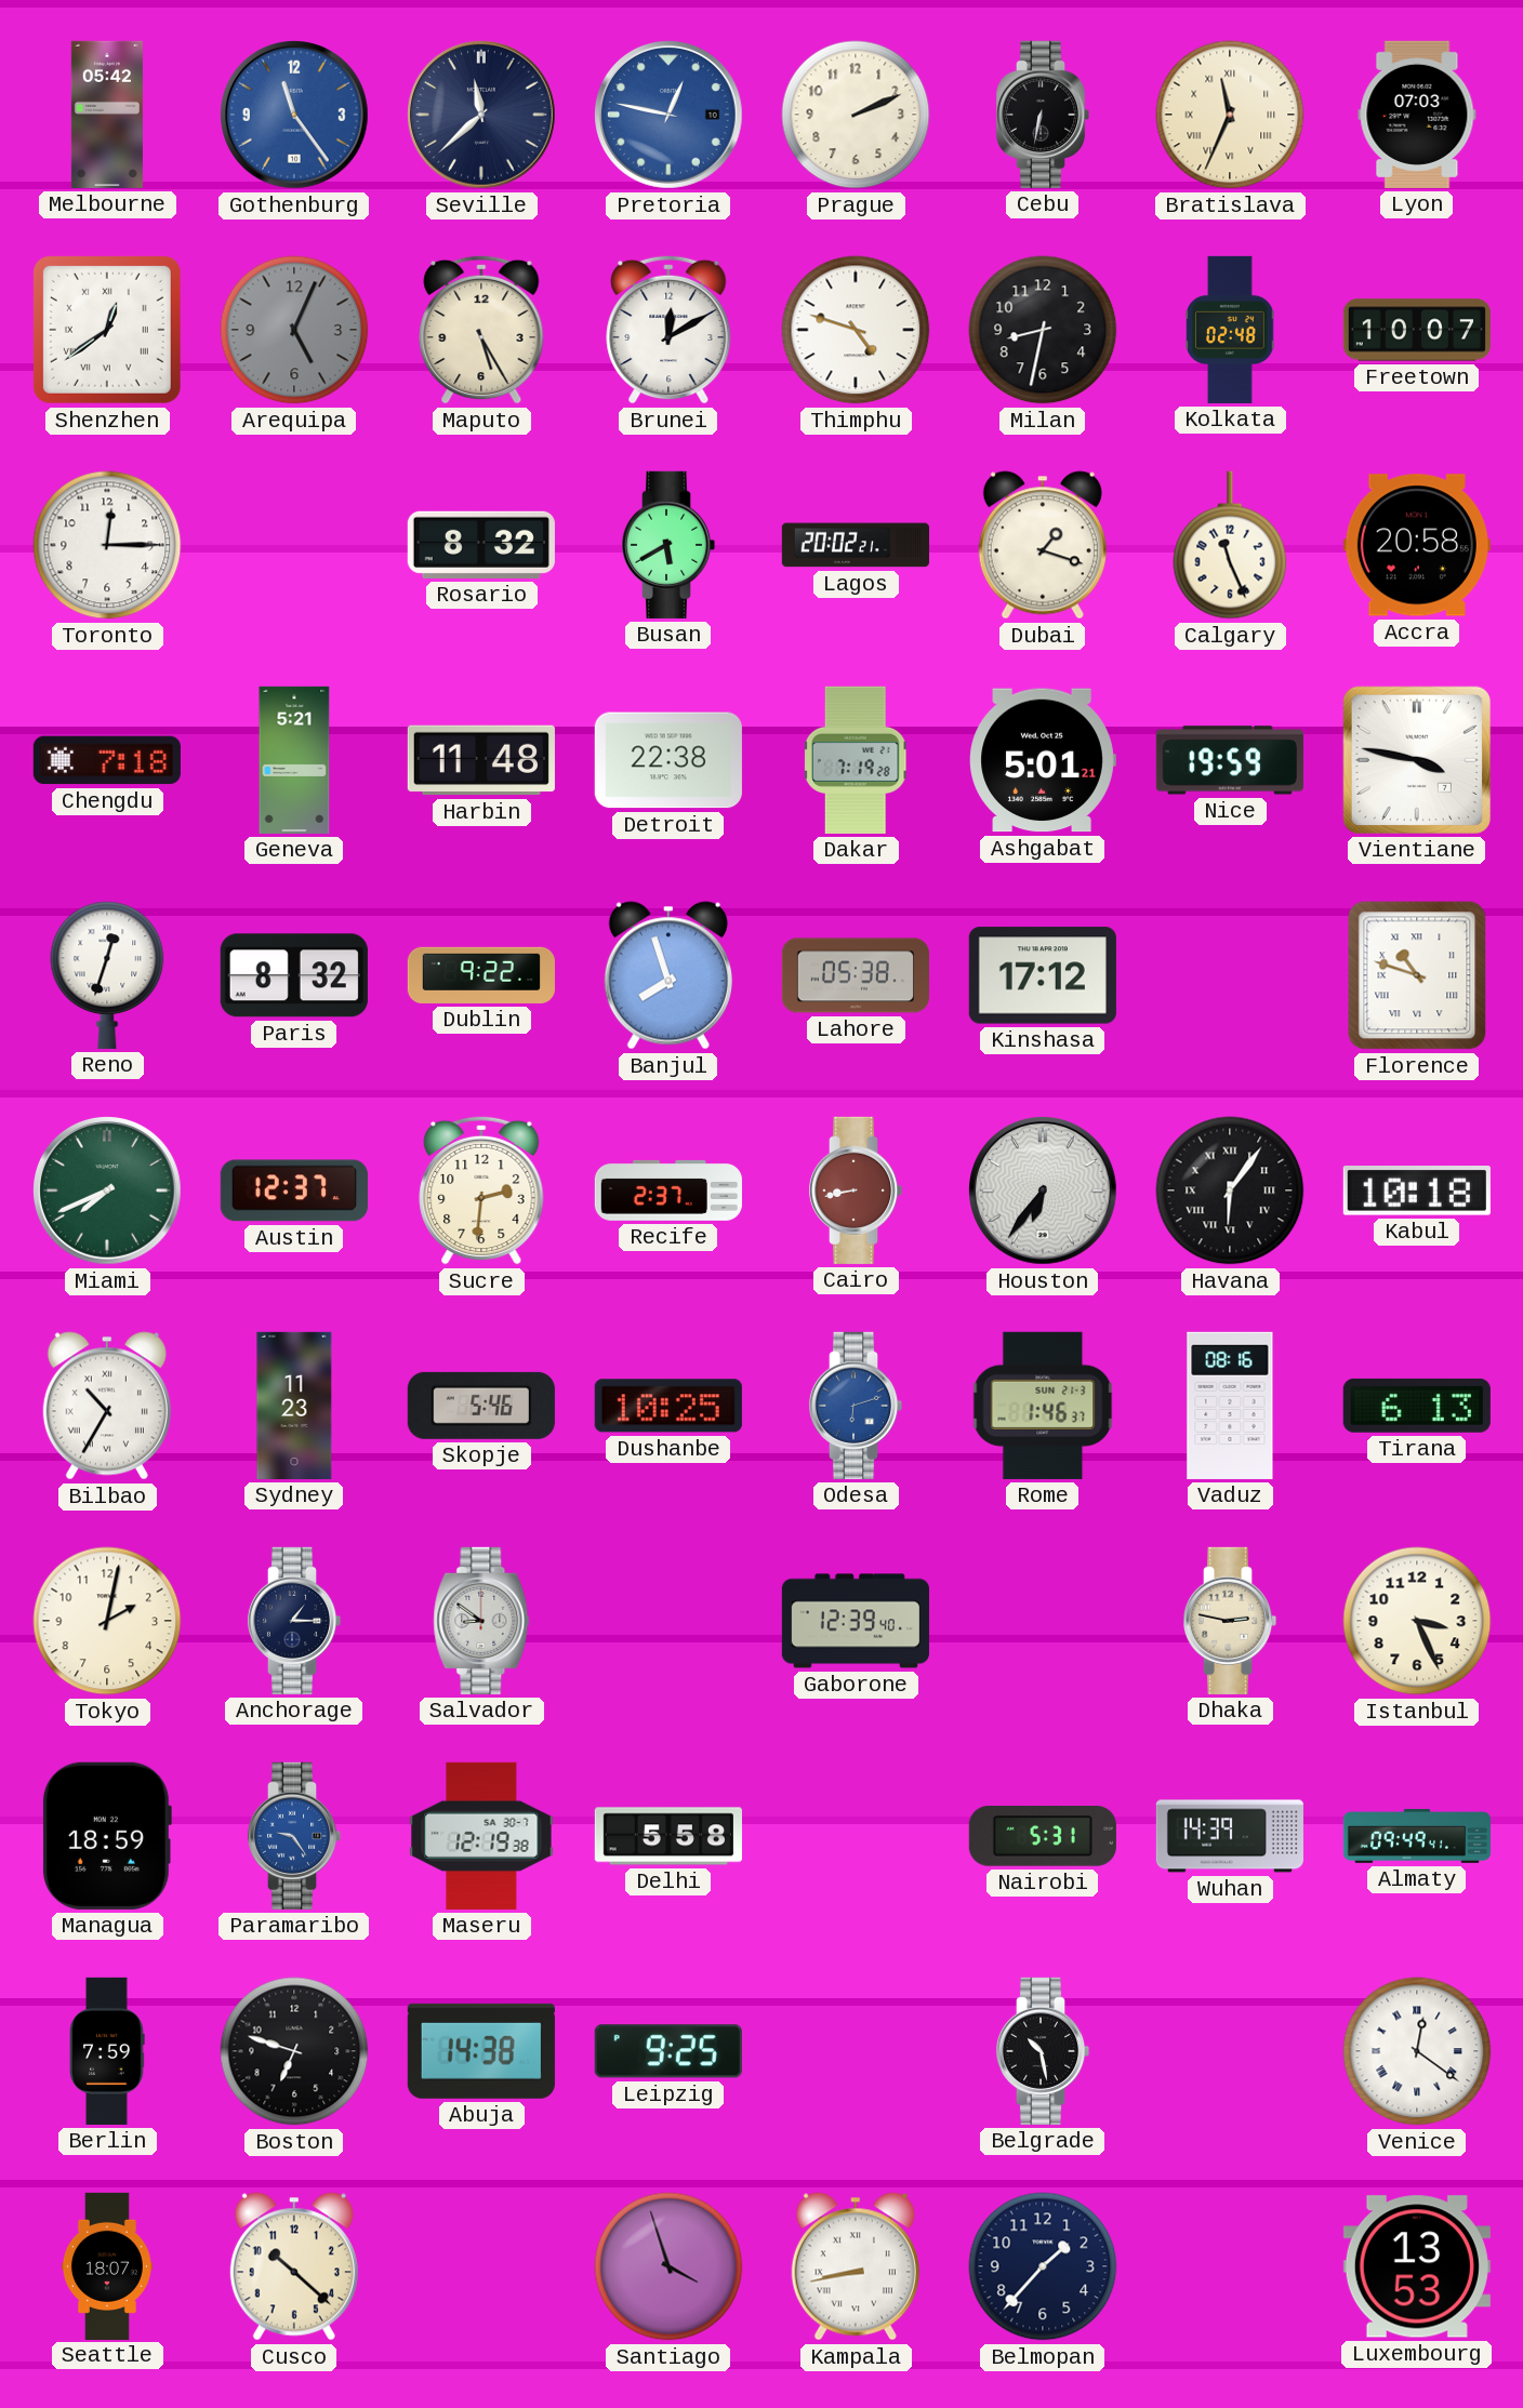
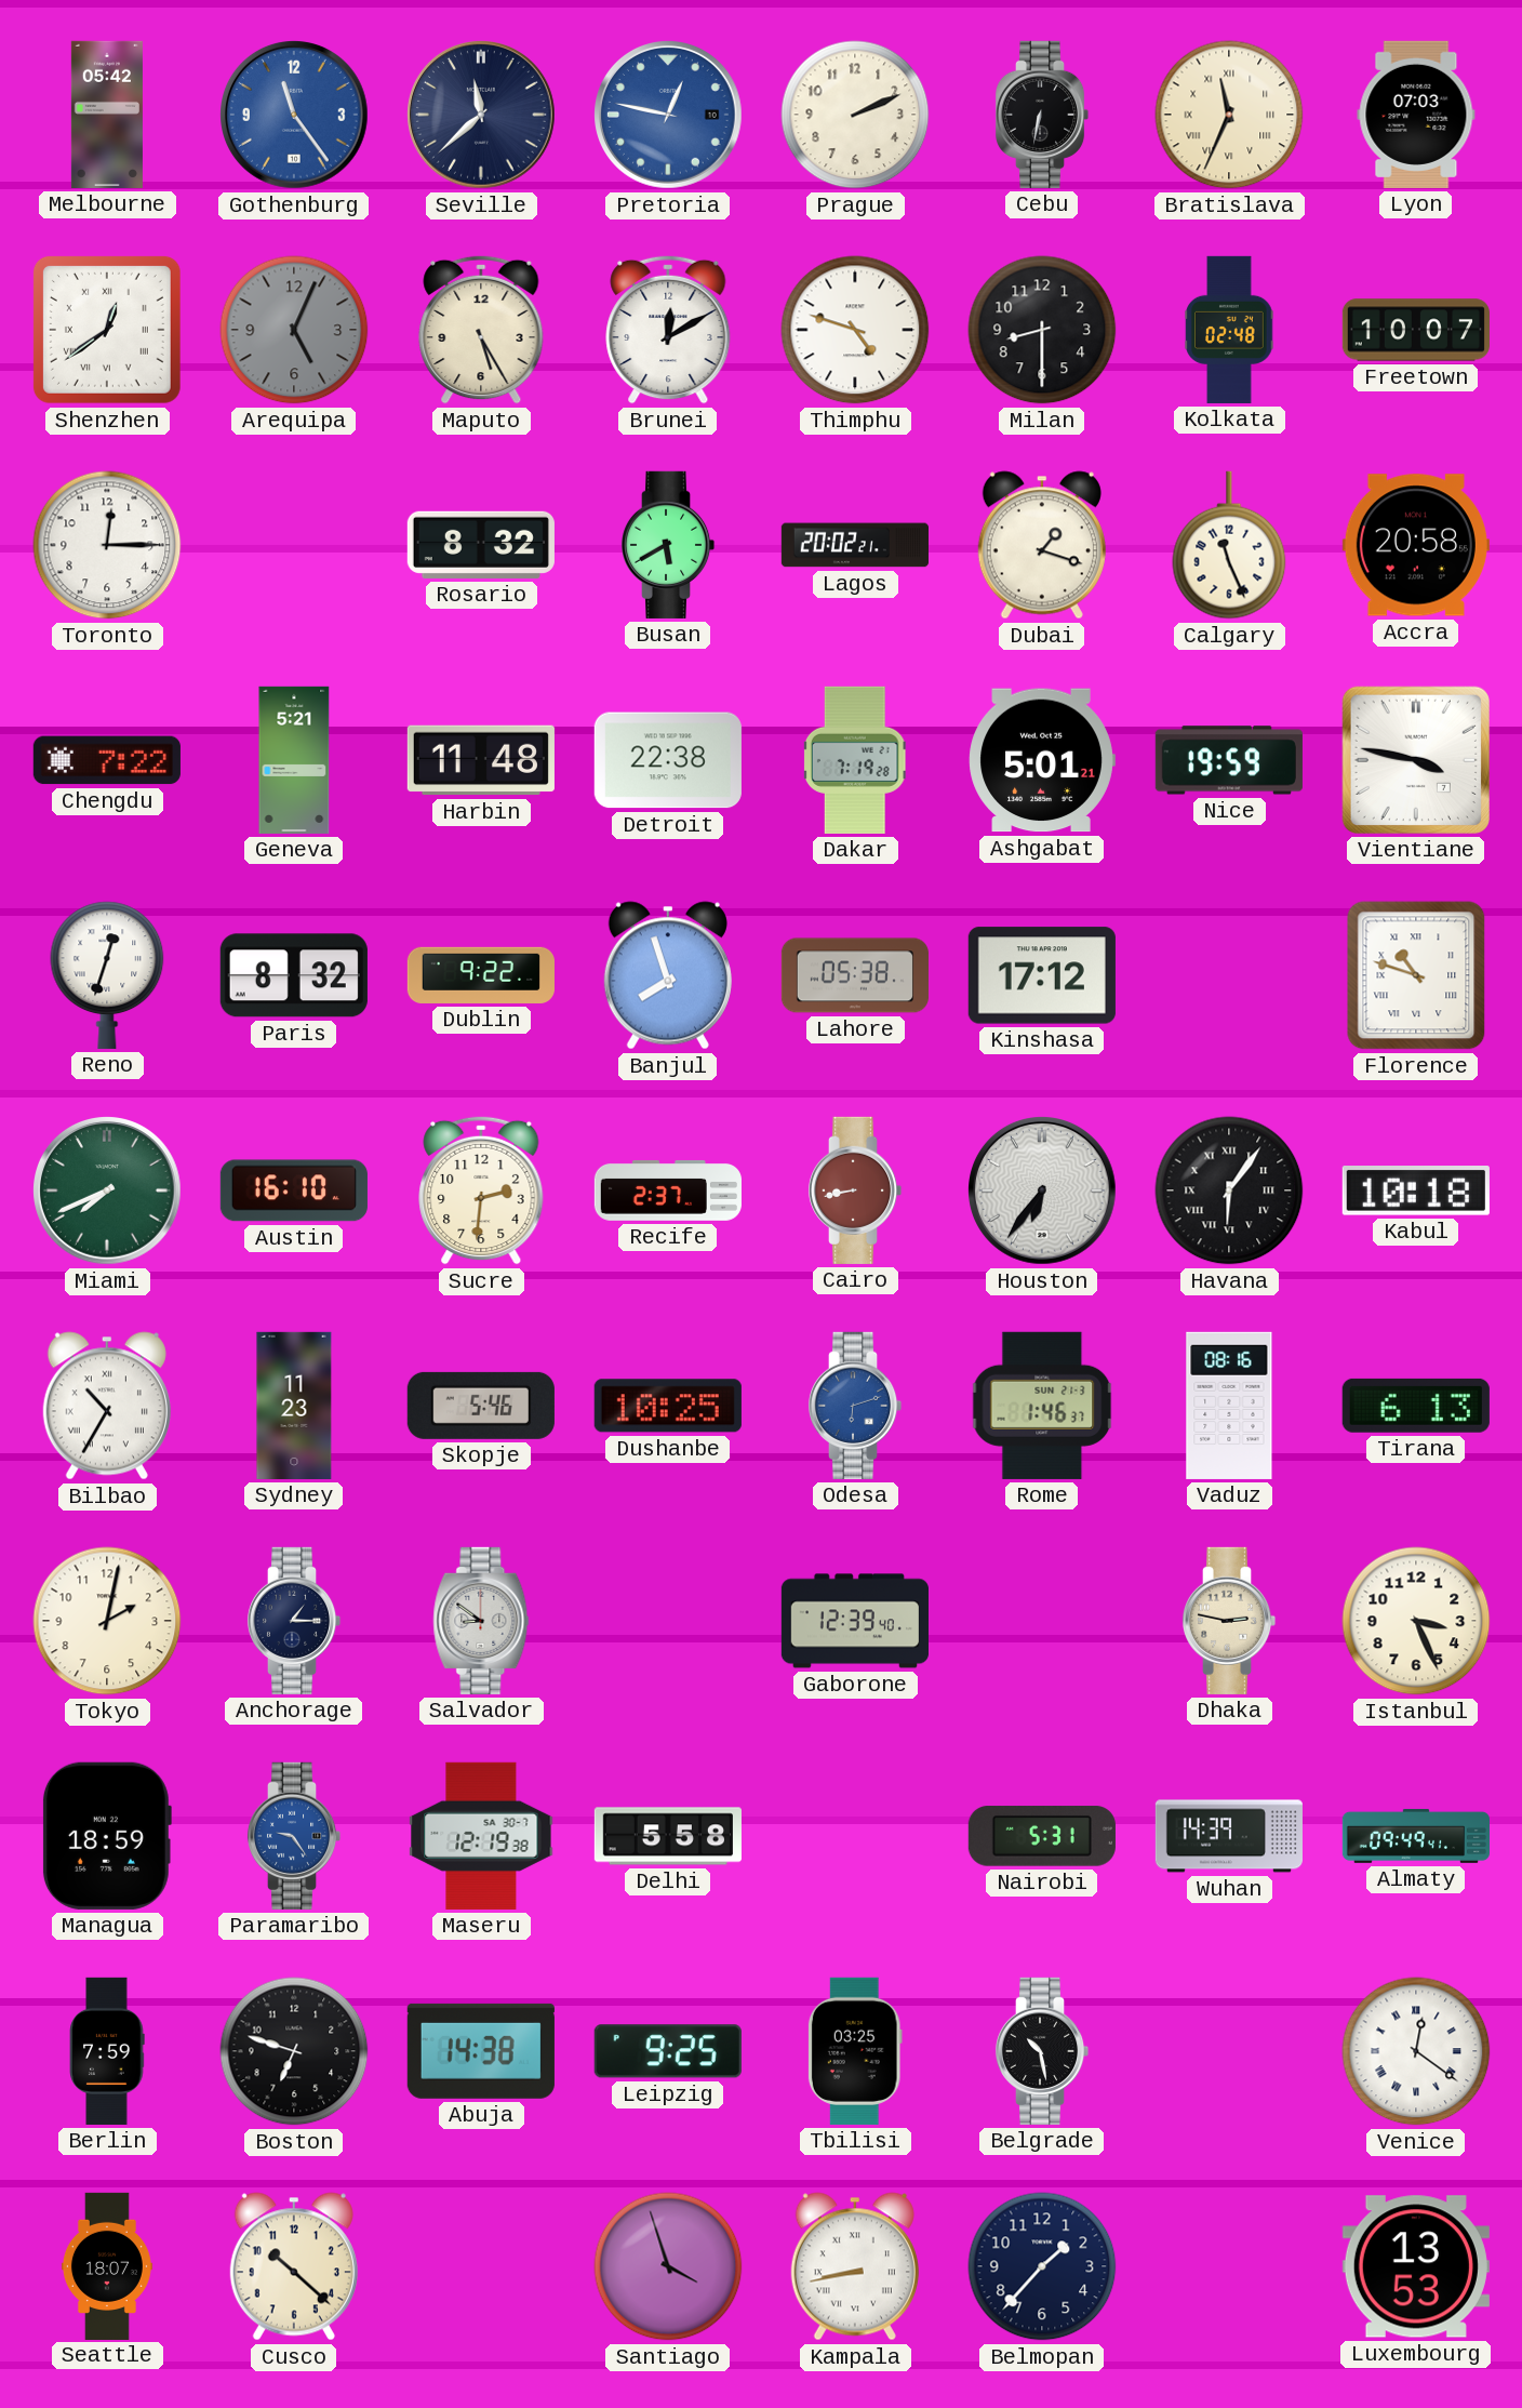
Milan: 8:32 -> 8:30 (1042, 330)
Chengdu: 7:18 -> 7:22 (107, 760)
Austin: 12:37 -> 16:10 (294, 1190)
Tbilisi: none -> 03:25 (855, 2051)
